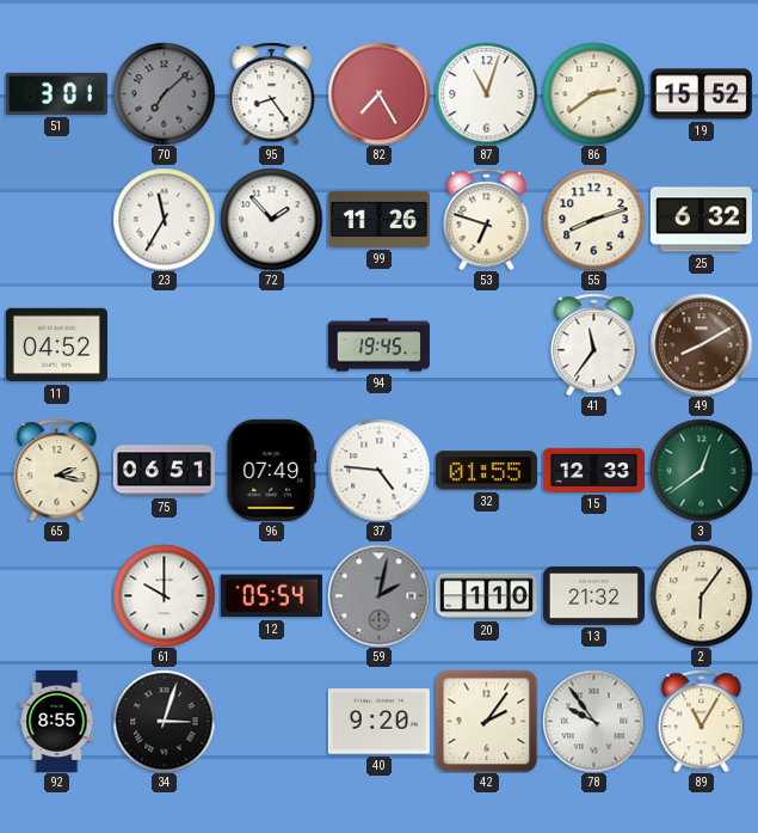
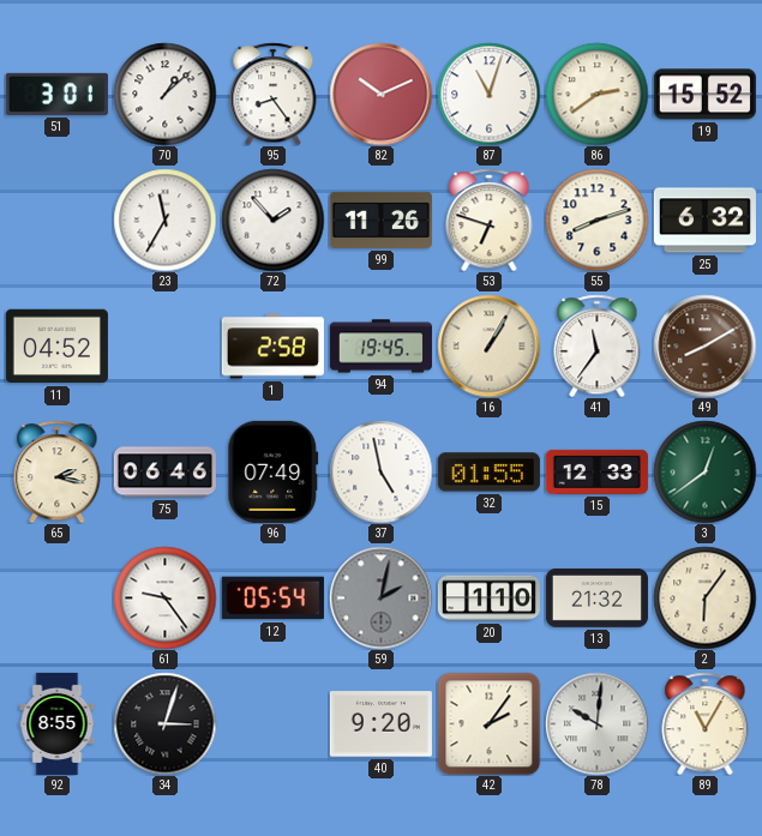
70: 7:08 -> 1:08 (164, 94)
70 dial: grey -> white (164, 94)
82: 7:25 -> 10:11 (380, 94)
1: none -> 2:58 (272, 347)
16: none -> 1:05 (488, 345)
75: 06:51 -> 06:46 (164, 473)
37: 4:46 -> 4:58 (380, 471)
61: 10:00 -> 9:24 (164, 597)
78: 9:54 -> 10:01 (596, 723)
